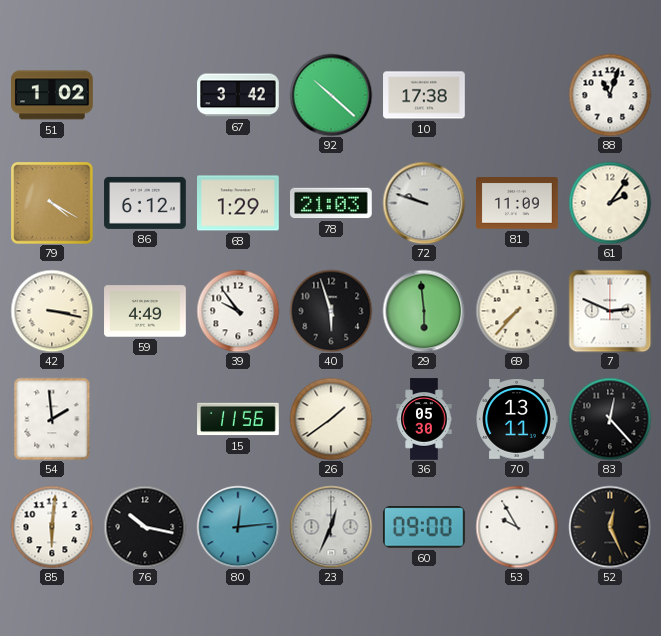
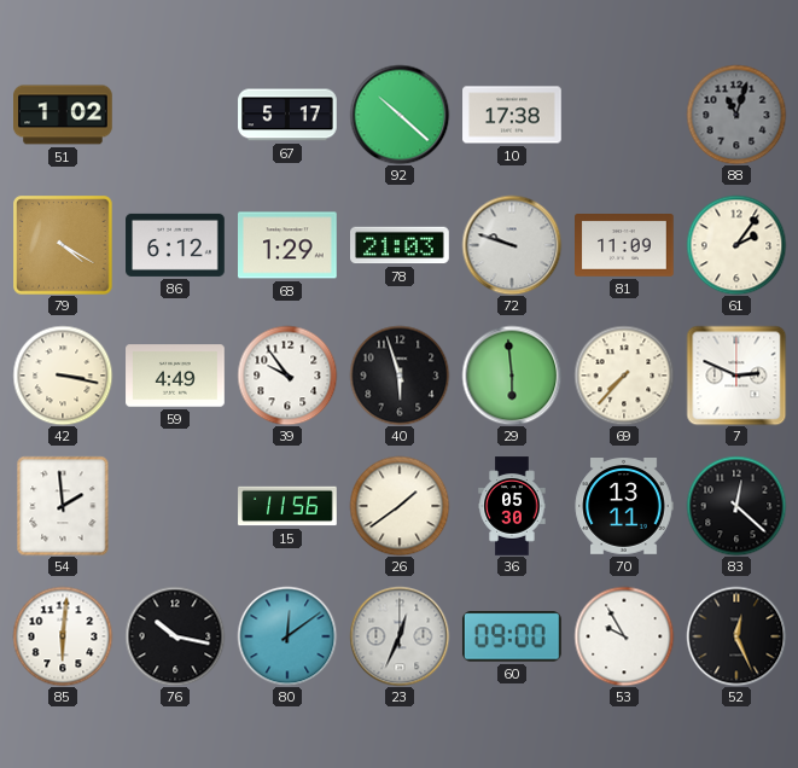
67: 3:42 -> 5:17 (287, 115)
88 dial: white -> grey (736, 115)
83: 12:23 -> 12:22 (736, 506)
80: 12:14 -> 12:09 (287, 636)
